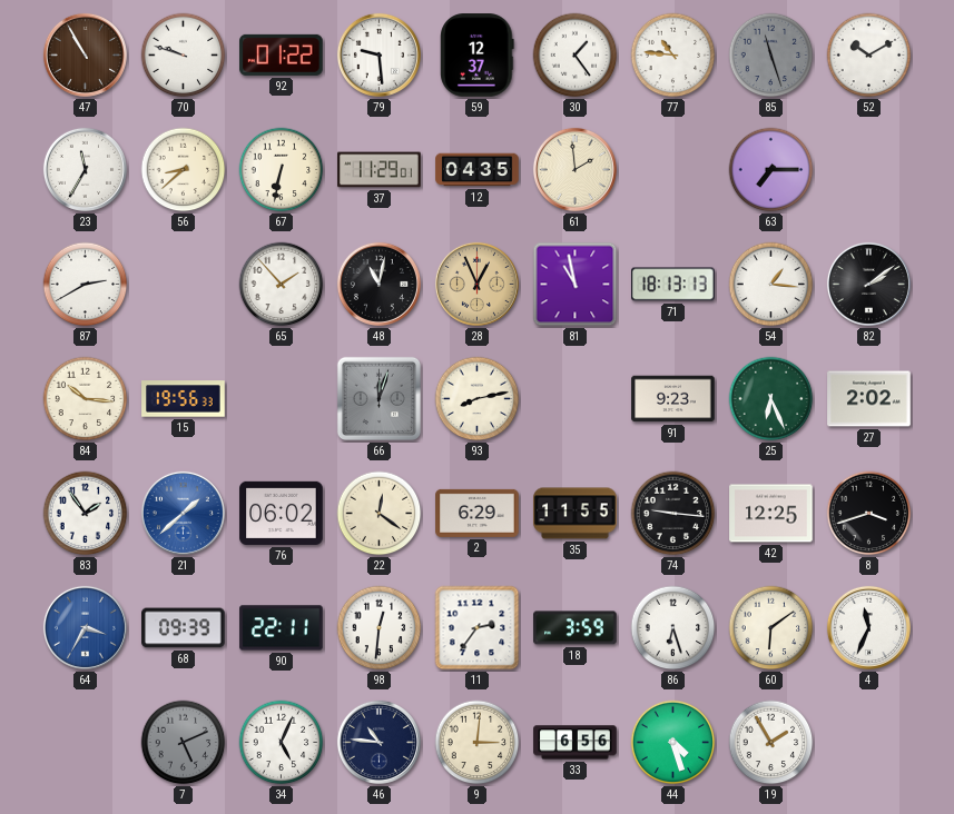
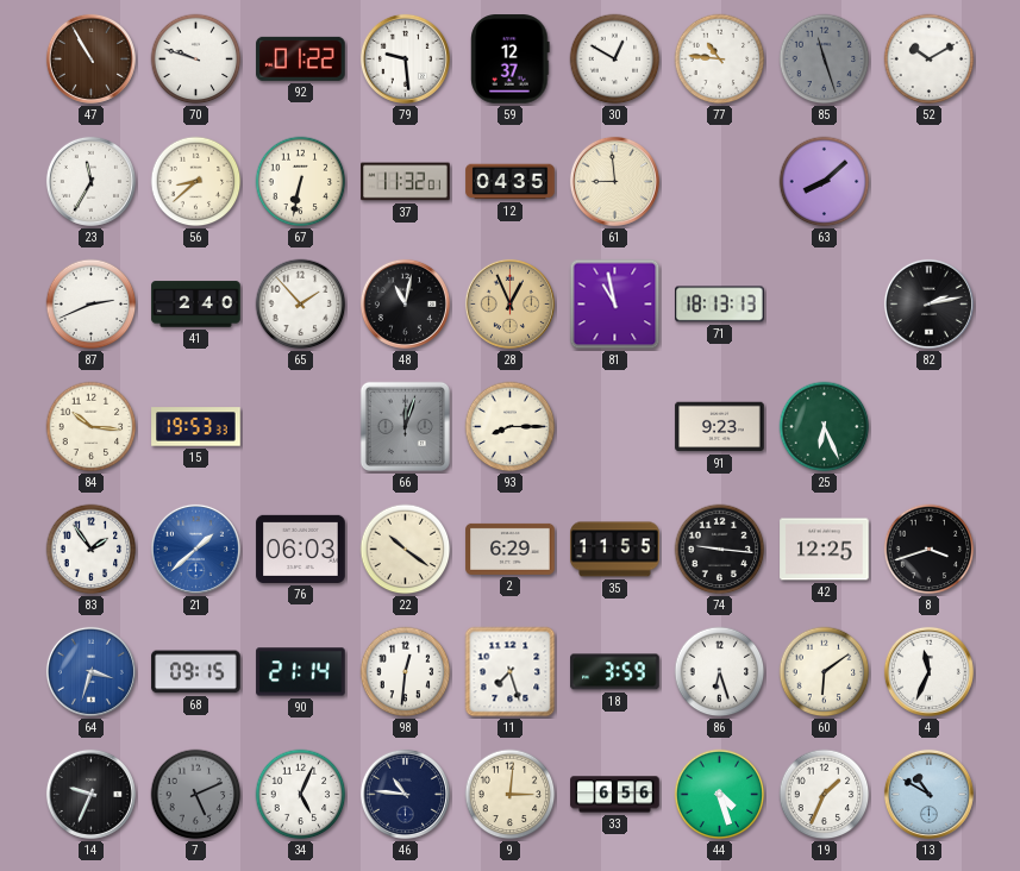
30: 1:24 -> 12:50 (615, 59)
37: 11:29 -> 11:32 (406, 182)
61: 1:59 -> 8:59 (614, 181)
63: 7:15 -> 8:08 (825, 182)
87: 2:40 -> 2:41 (92, 305)
41: none -> 2:40 (196, 305)
54: 1:16 -> none (771, 285)
82: 2:09 -> 2:13 (928, 303)
15: 19:56 -> 19:53 (196, 427)
93: 8:13 -> 8:15 (511, 427)
27: 2:02 -> none (869, 399)
76: 06:02 -> 06:03 (301, 549)
22: 12:21 -> 10:21 (406, 550)
64: 3:35 -> 3:33 (90, 671)
68: 09:39 -> 09:15 (196, 672)
90: 22:11 -> 21:14 (301, 672)
11: 2:36 -> 7:27 (511, 672)
14: none -> 9:34 (90, 794)
19: 1:55 -> 1:34 (825, 795)
13: none -> 10:50 (928, 794)
